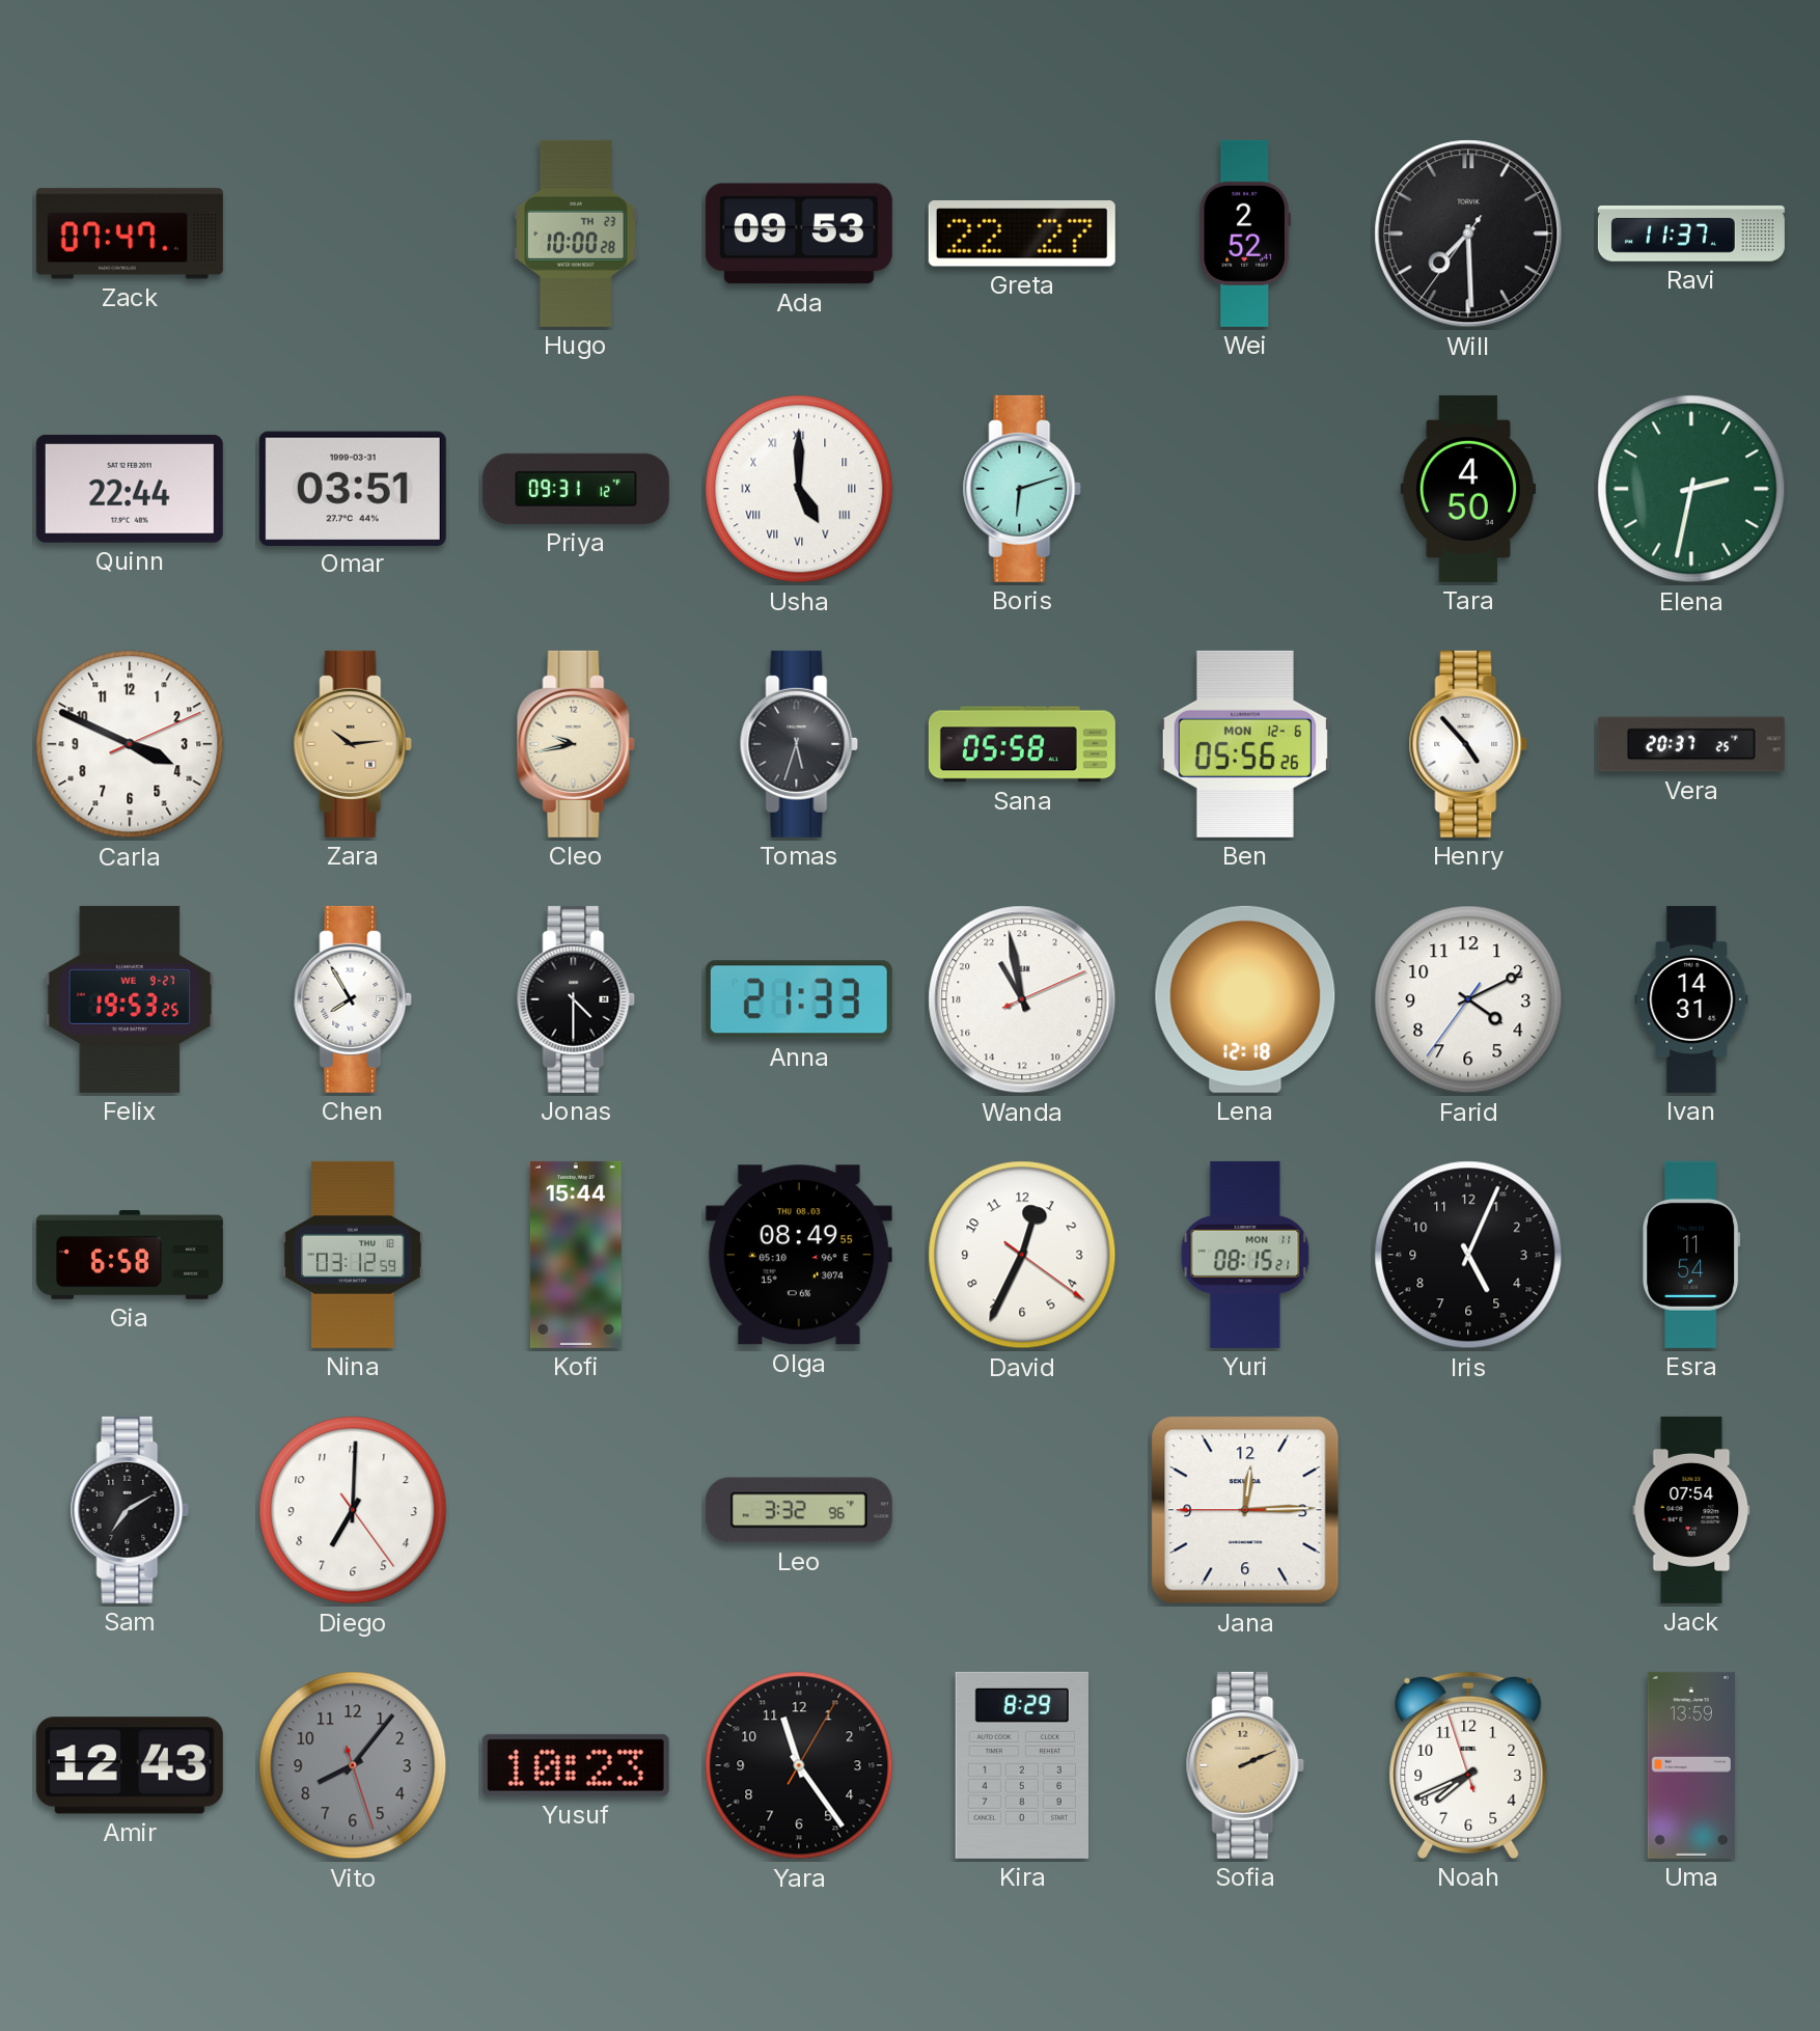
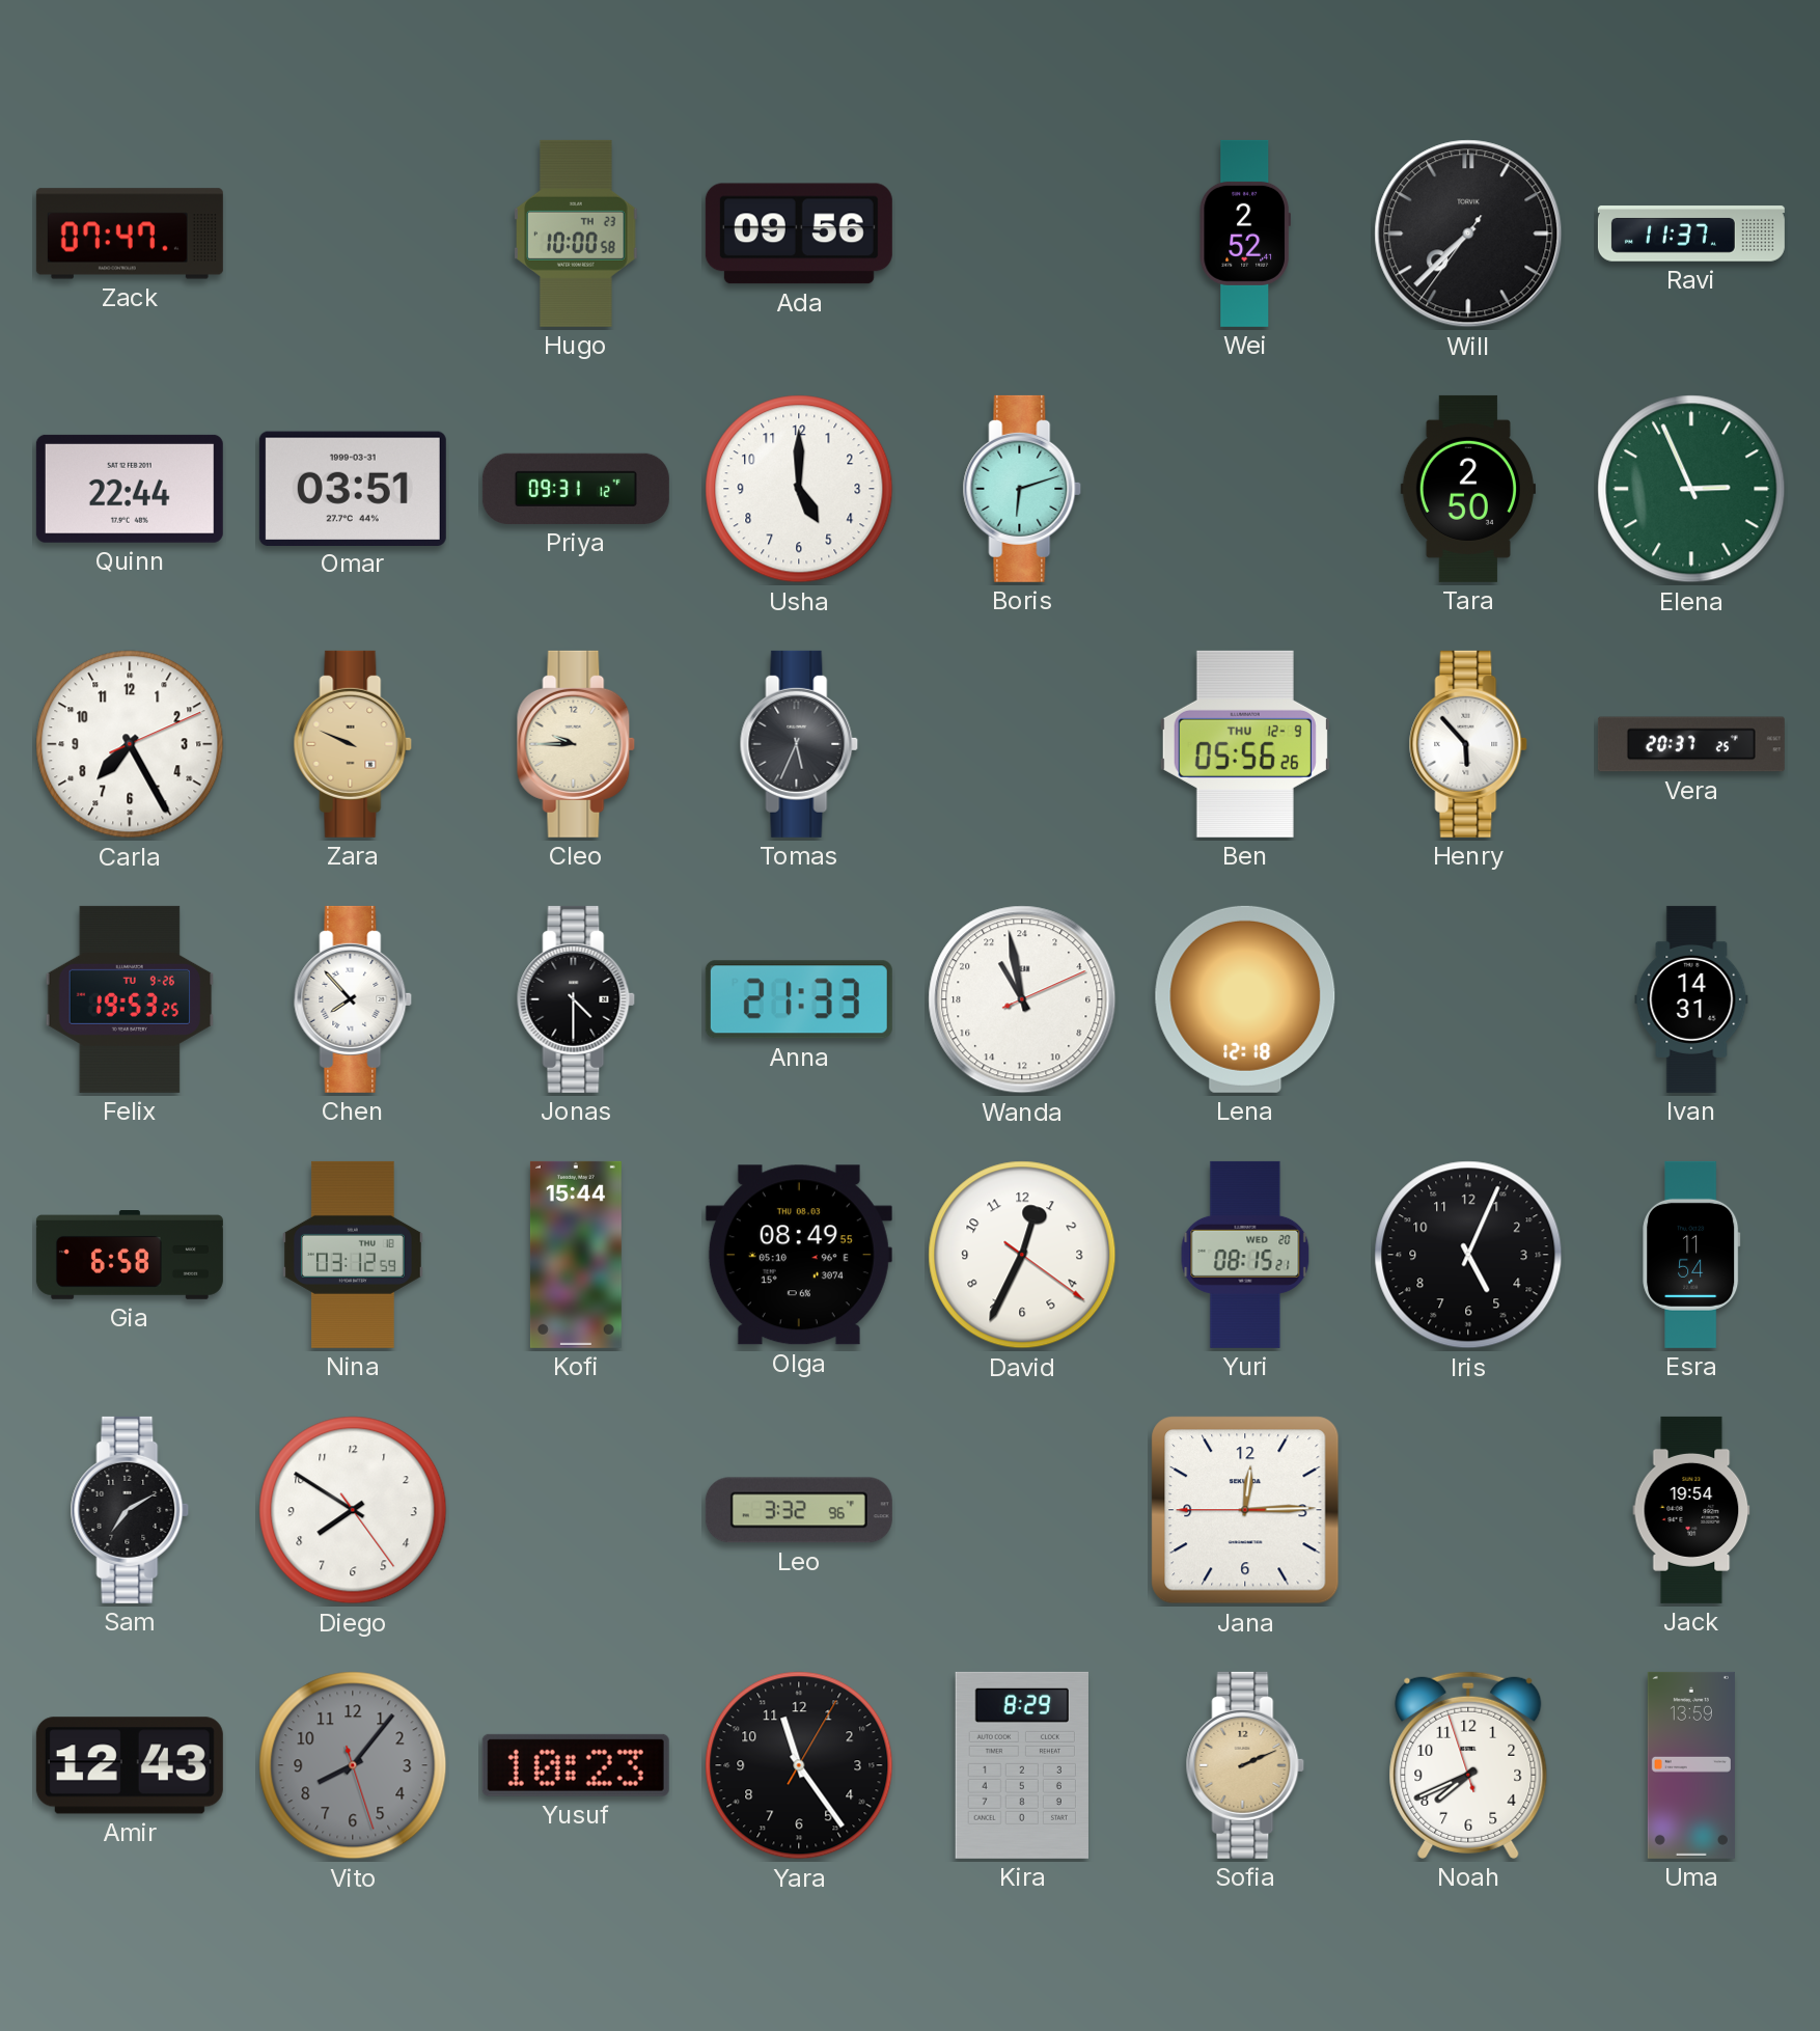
Hugo: 10:00:28 -> 10:00:58 (576, 234)
Ada: 09:53 -> 09:56 (799, 234)
Greta: 22:27 -> none (1022, 235)
Will: 7:29 -> 7:37 (1468, 234)
Usha numerals: Roman -> Arabic (799, 489)
Tara: 4:50 -> 2:50 (1468, 489)
Elena: 2:32 -> 2:56 (1691, 489)
Carla: 3:49 -> 7:25 (130, 744)
Zara: 10:14 -> 9:49 (353, 744)
Cleo: 9:43 -> 9:45 (576, 744)
Tomas: 5:33 -> 5:34 (799, 744)
Sana: 05:58 -> none (1022, 744)
Ben date: MON 12-6 -> THU 12-9 (1245, 744)
Henry: 4:53 -> 5:53 (1468, 744)
Felix date: WE 9-27 -> TU 9-26 (130, 999)
Chen: 7:55 -> 7:53 (353, 999)
Farid: 4:10 -> none (1468, 999)
Yuri date: MON 11 -> WED 20 (1245, 1255)
Diego: 7:00 -> 7:50 (353, 1510)
Jack: 07:54 -> 19:54 (1691, 1510)
